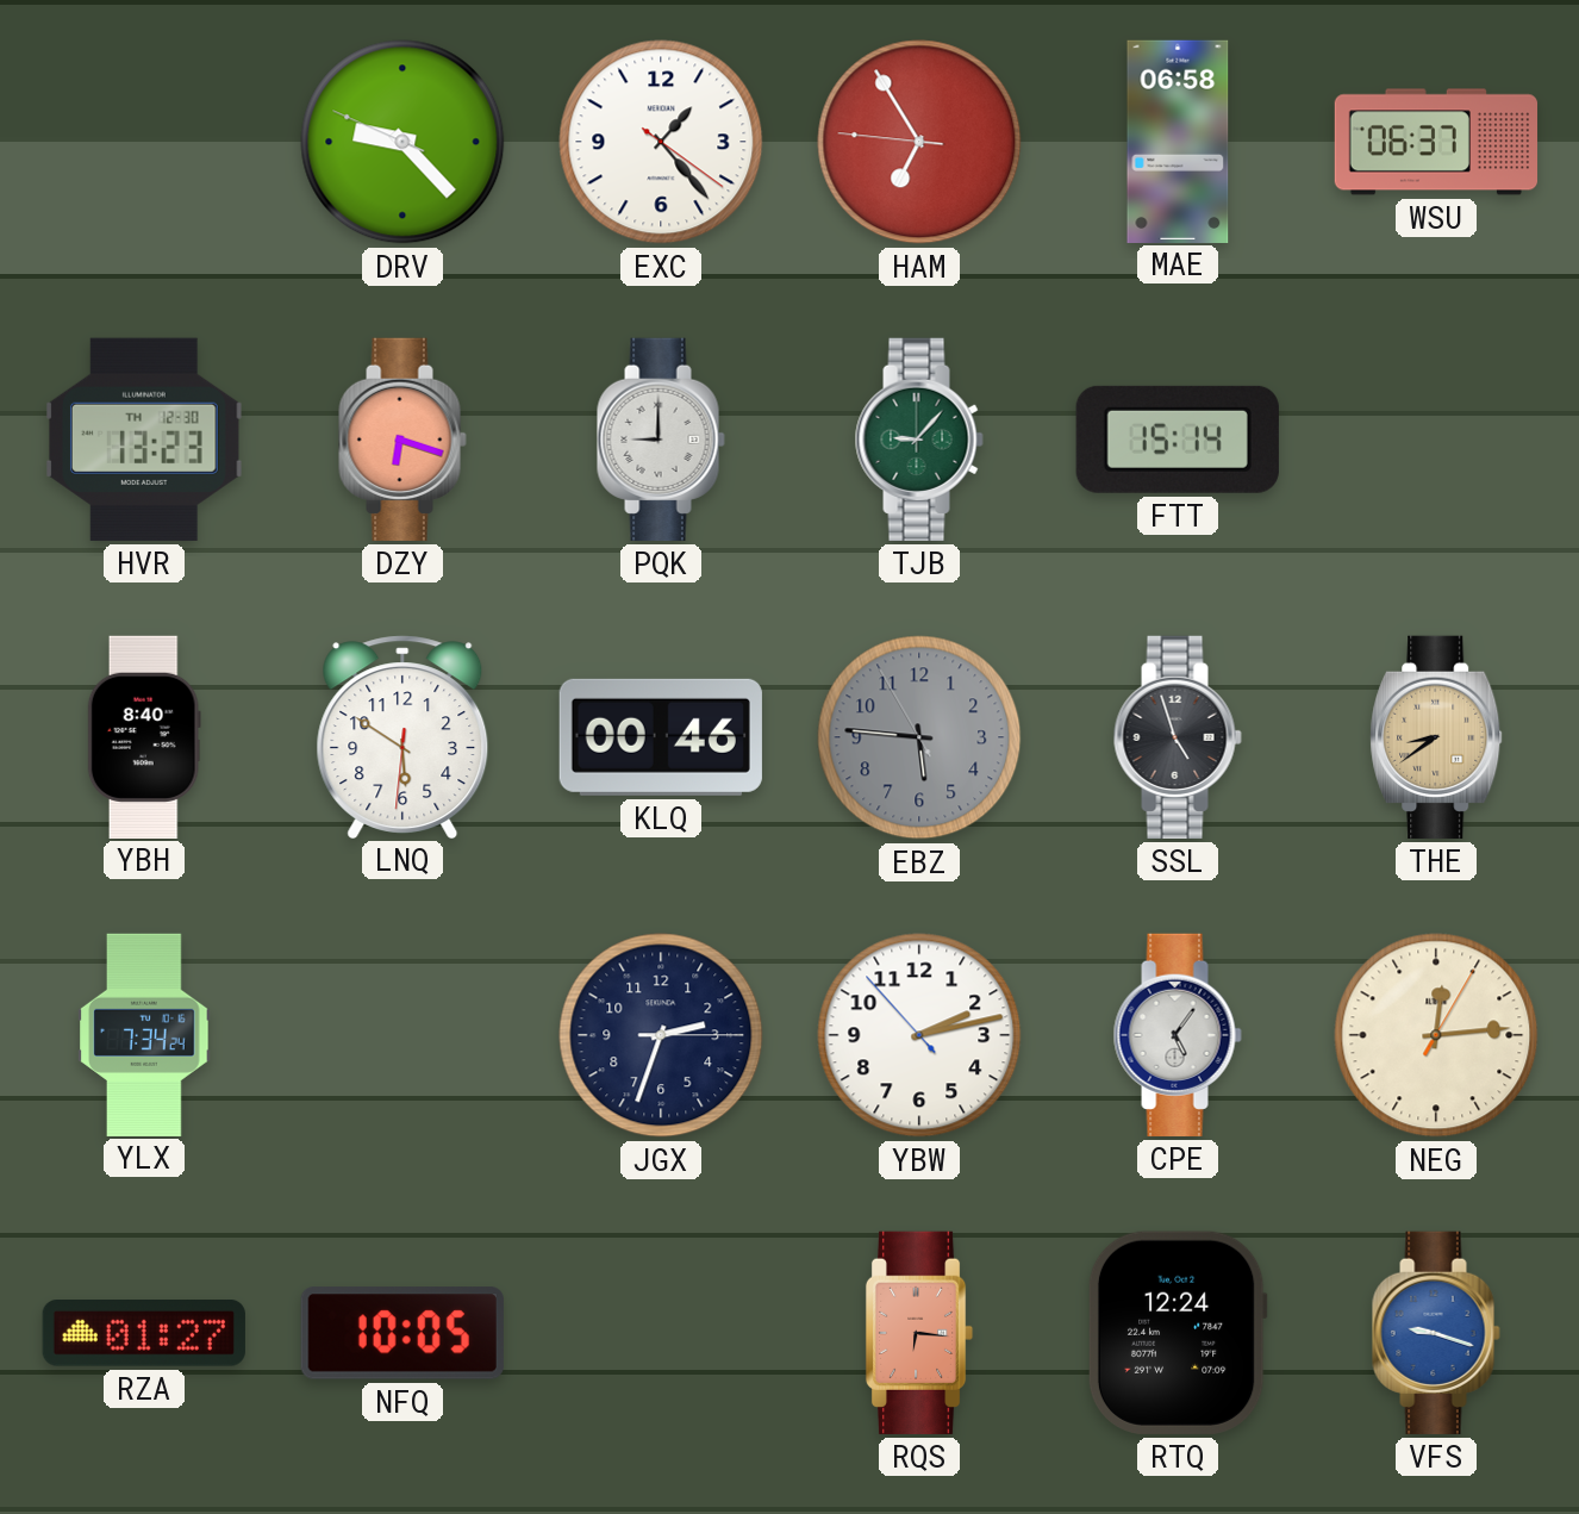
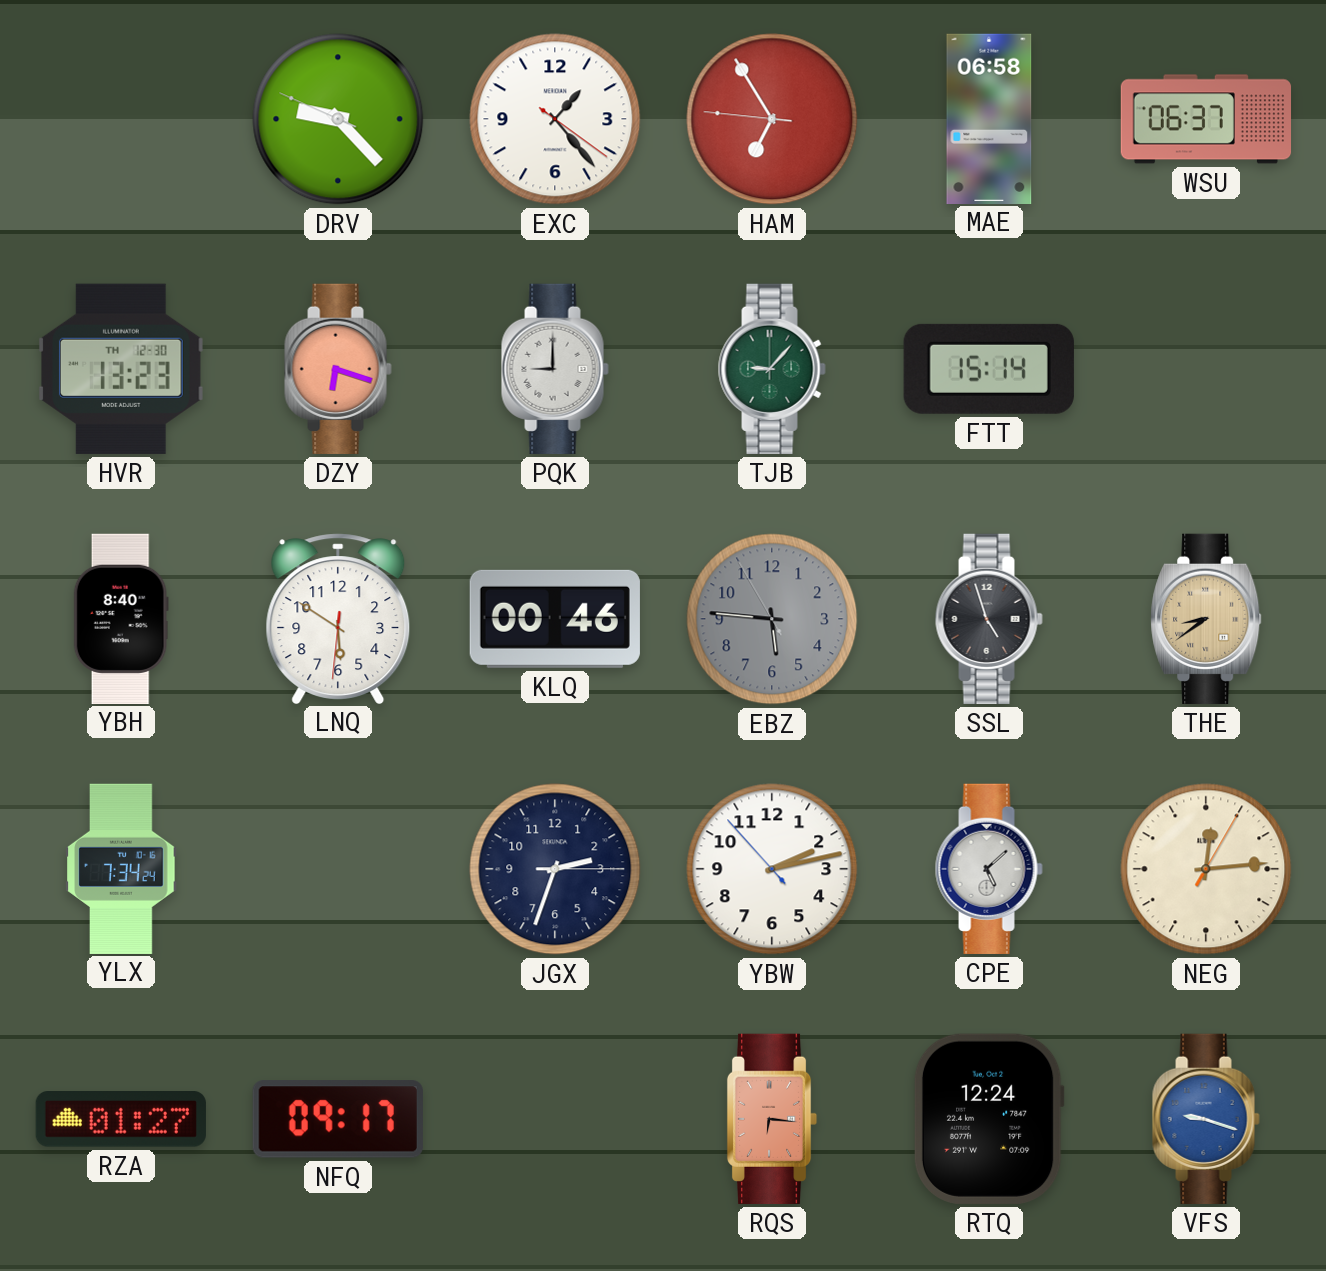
CPE: 5:06 -> 5:08 (989, 869)
NFQ: 10:05 -> 09:17 (338, 1119)
